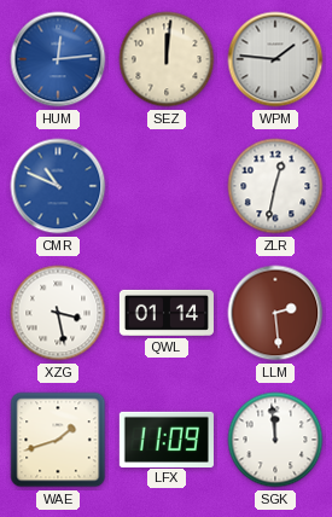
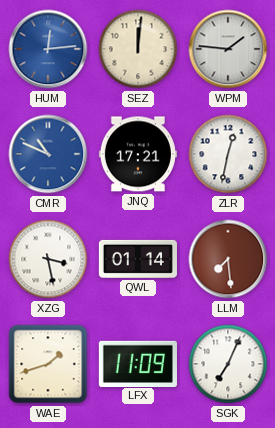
JNQ: none -> 17:21 (138, 154)
LLM: 2:29 -> 7:29 (228, 259)
SGK: 11:59 -> 7:04 (228, 364)
